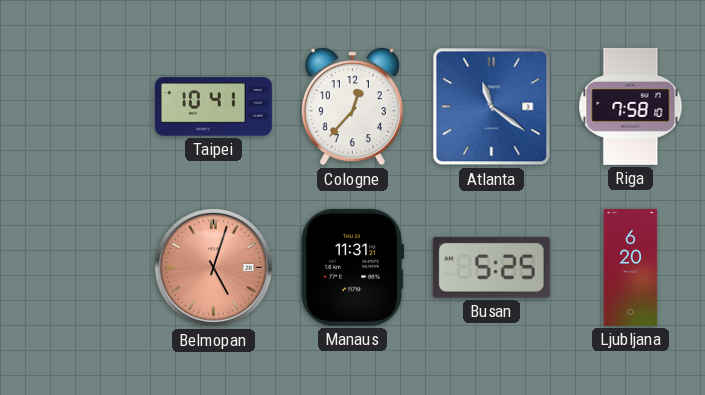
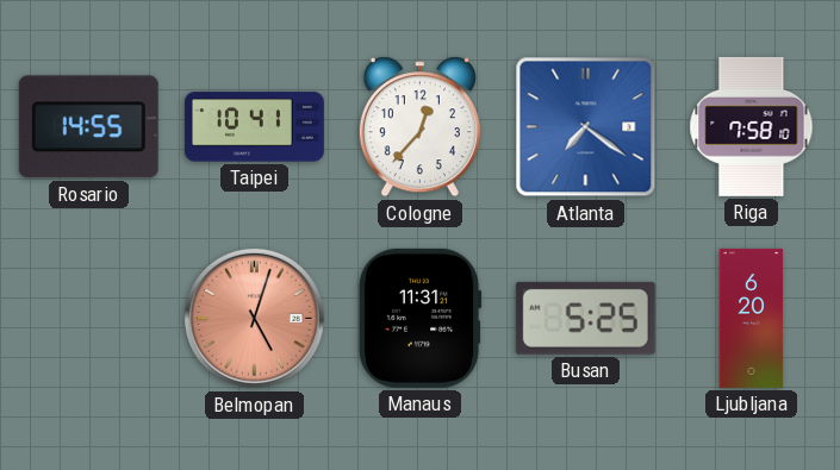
Rosario: none -> 14:55 (88, 127)
Atlanta: 11:21 -> 7:21 (586, 127)
